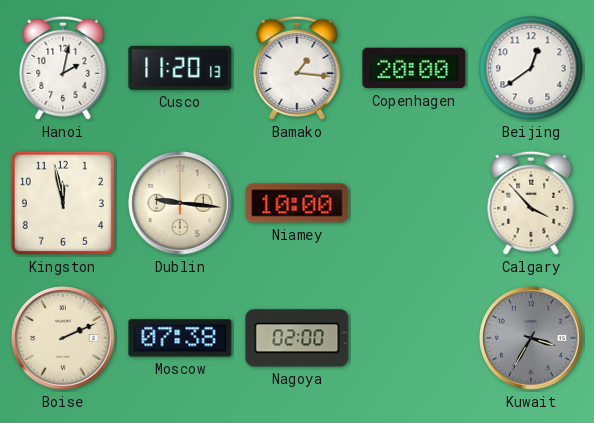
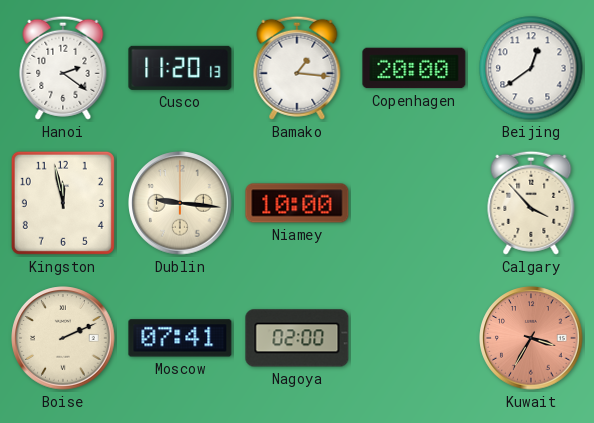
Hanoi: 2:02 -> 2:21 (63, 68)
Moscow: 07:38 -> 07:41 (180, 338)
Kuwait dial: grey -> salmon (531, 338)
